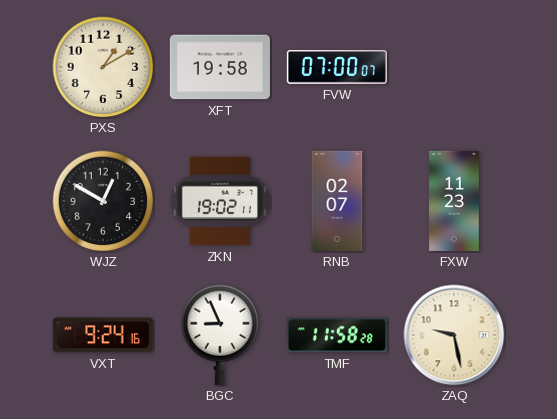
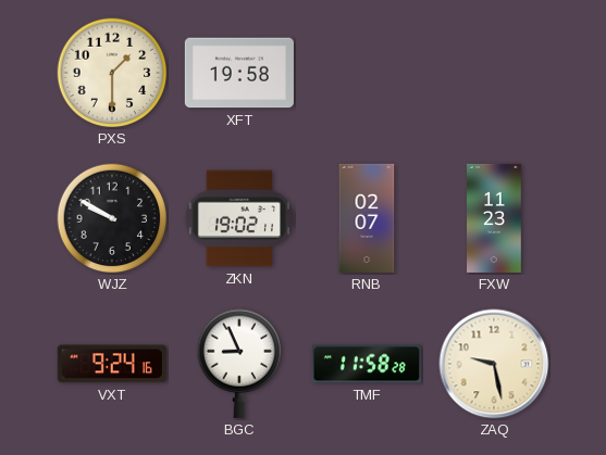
PXS: 1:10 -> 1:30 (112, 73)
FVW: 07:00 -> none (337, 68)
WJZ: 12:50 -> 9:50 (112, 218)
